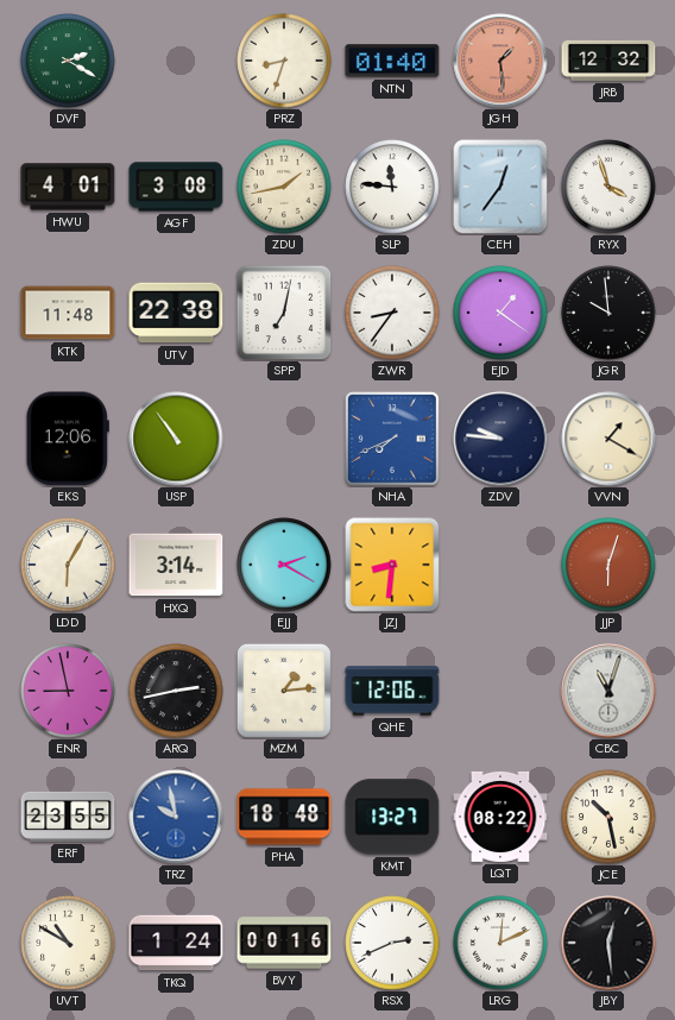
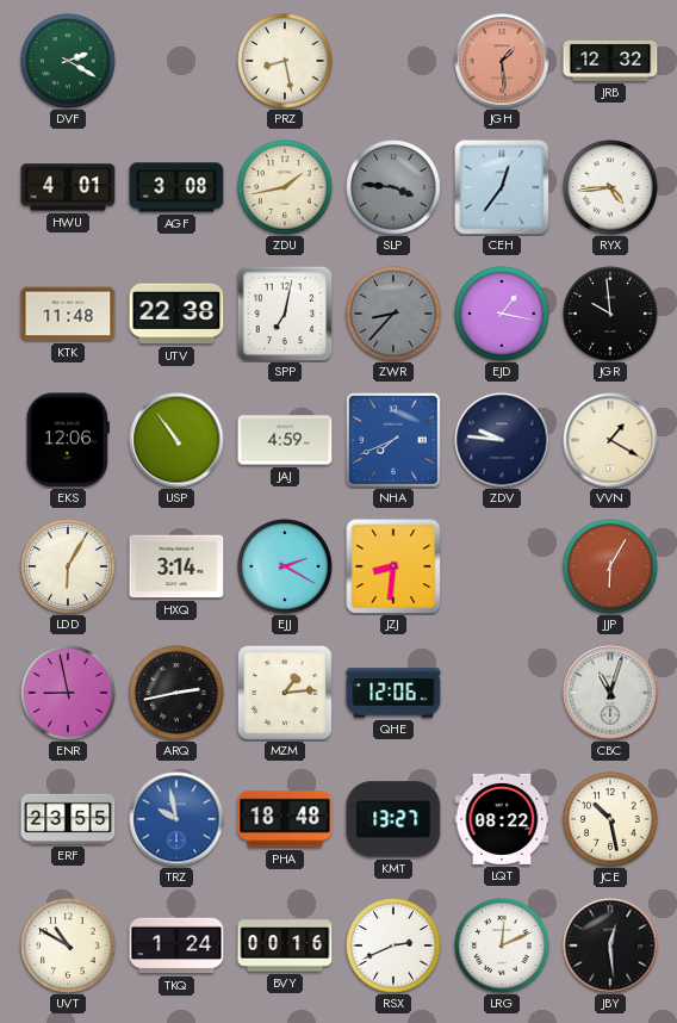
PRZ: 8:33 -> 8:28 (285, 61)
NTN: 01:40 -> none (392, 61)
SLP: 11:46 -> 3:46 (393, 187)
SLP dial: white -> grey (393, 187)
RYX: 3:57 -> 4:44 (610, 187)
ZWR: 8:36 -> 8:37 (393, 314)
ZWR dial: white -> grey (393, 314)
EJD: 1:21 -> 1:17 (502, 314)
JAJ: none -> 4:59 (285, 440)
JJP: 6:03 -> 6:05 (610, 566)
